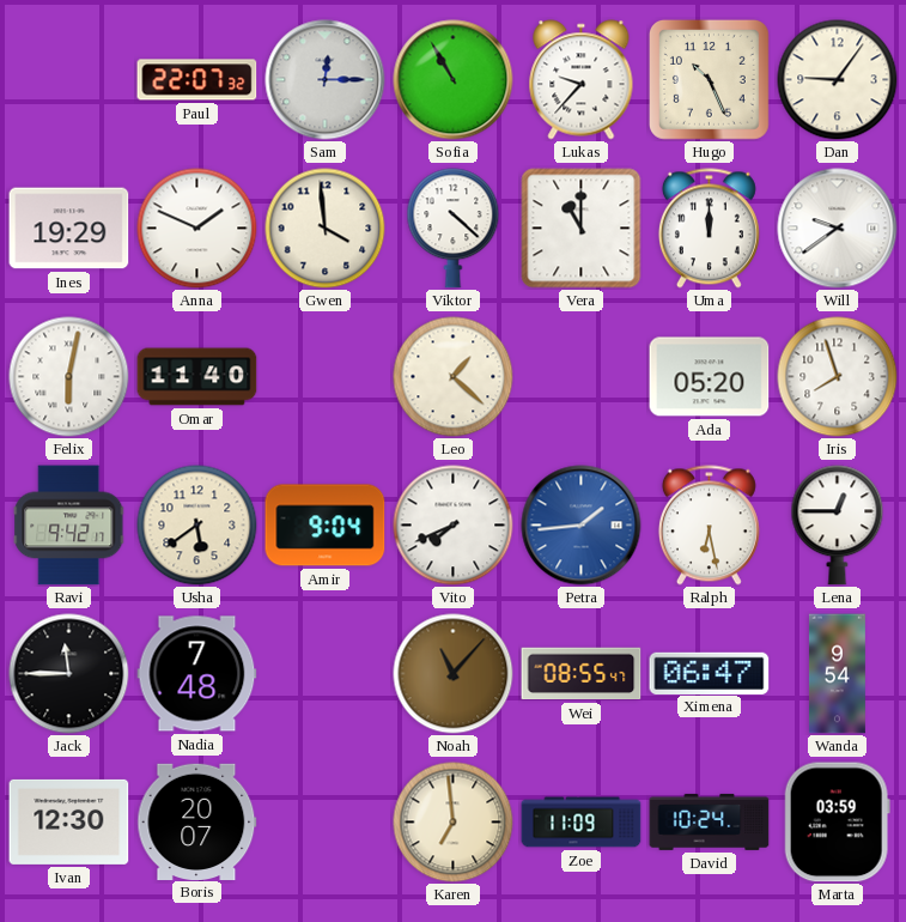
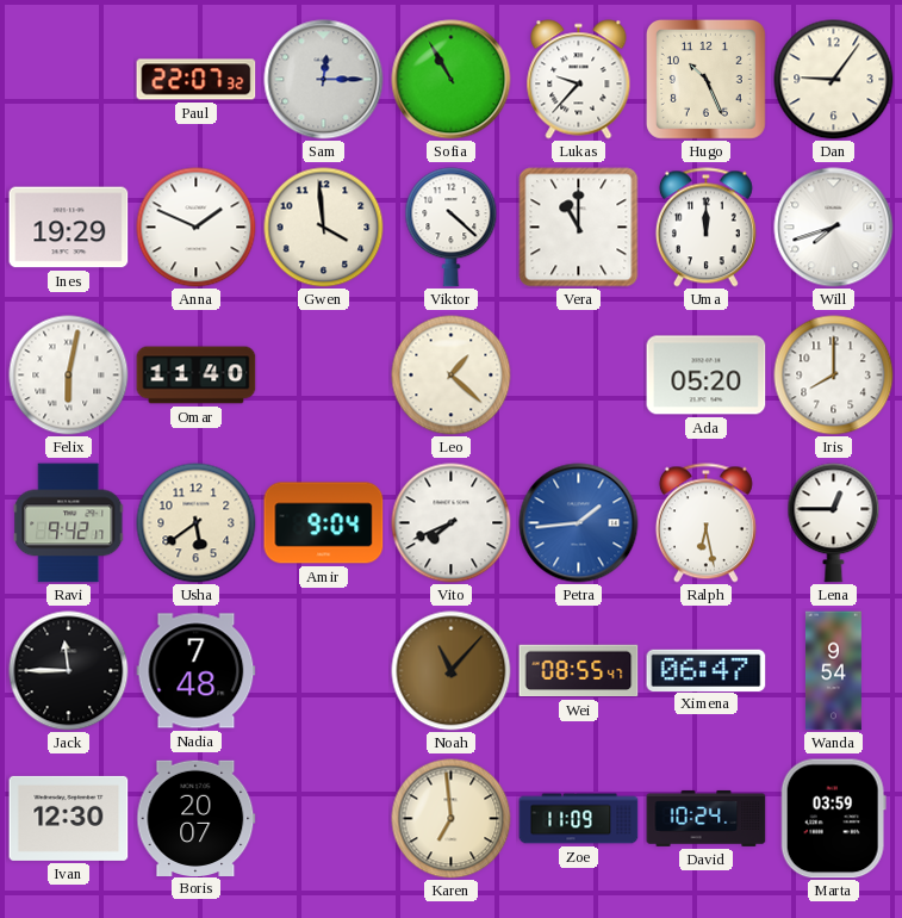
Will: 9:39 -> 7:42 (834, 228)
Iris: 7:57 -> 8:00 (834, 376)
